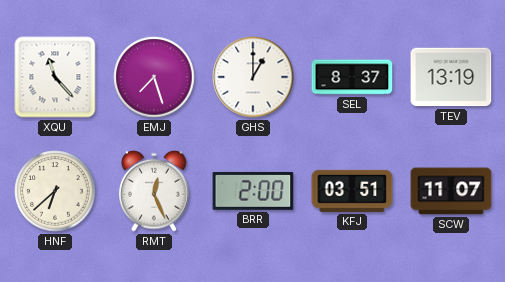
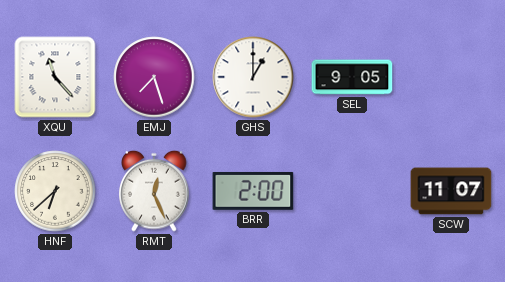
SEL: 8:37 -> 9:05 (352, 77)
TEV: 13:19 -> none (451, 77)
KFJ: 03:51 -> none (352, 191)
